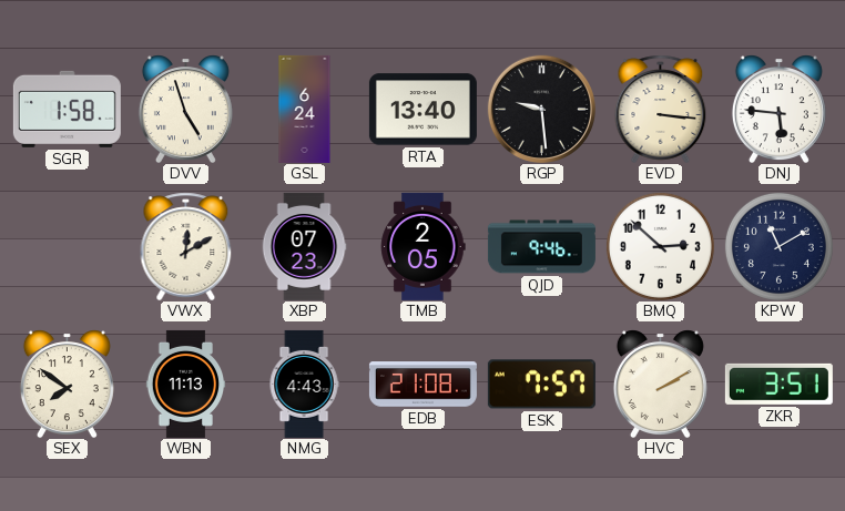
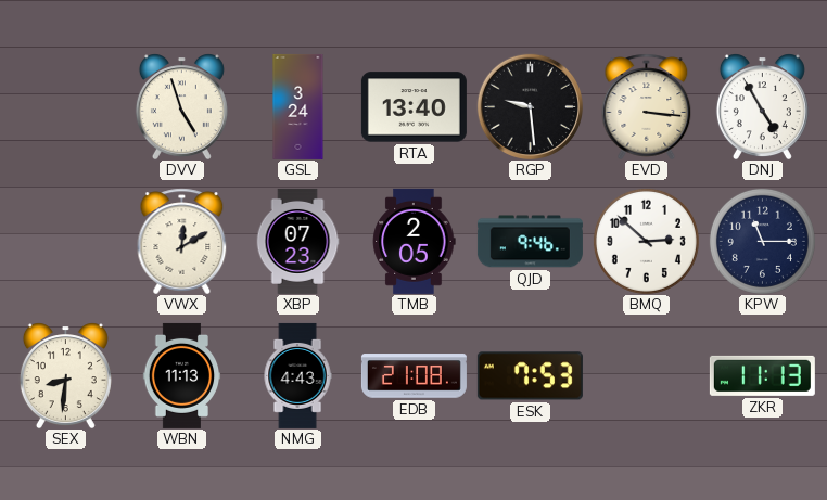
SGR: 1:58 -> none (67, 109)
GSL: 6:24 -> 3:24 (298, 106)
DNJ: 5:46 -> 4:55 (762, 106)
KPW: 11:10 -> 11:15 (762, 241)
SEX: 7:51 -> 8:31 (65, 375)
ESK: 7:57 -> 7:53 (530, 376)
HVC: 2:10 -> none (660, 384)
ZKR: 3:51 -> 11:13 (762, 375)
